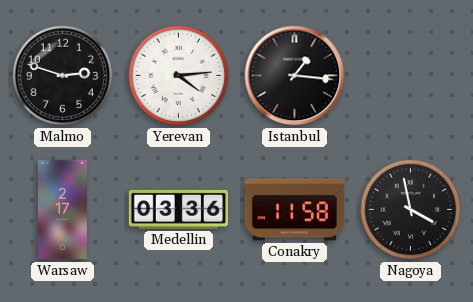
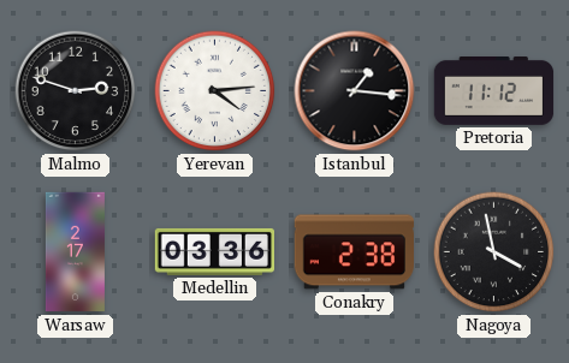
Pretoria: none -> 11:12 (494, 91)
Conakry: 11:58 -> 2:38 (354, 252)
